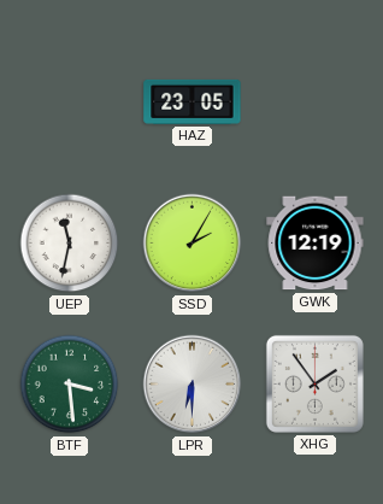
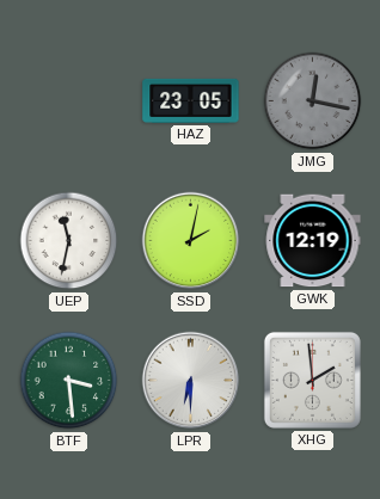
JMG: none -> 12:17 (313, 101)
SSD: 2:05 -> 2:02 (191, 241)
XHG: 1:54 -> 1:59 (312, 380)
